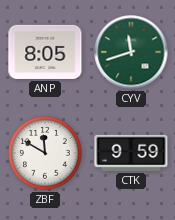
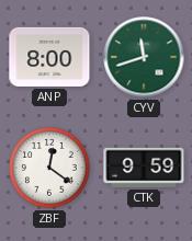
ANP: 8:05 -> 8:00 (49, 57)
ZBF: 11:50 -> 12:21 (49, 168)
